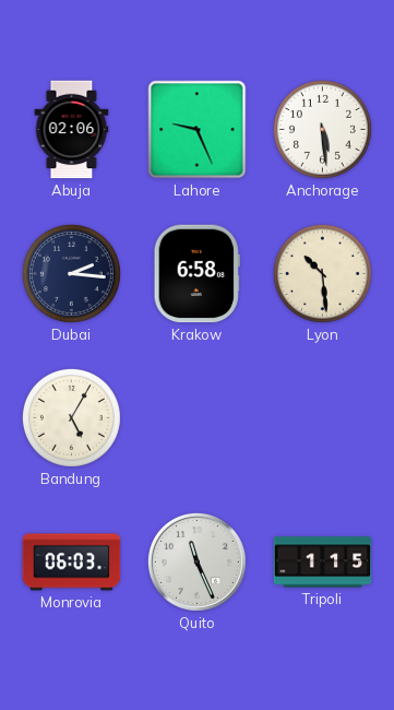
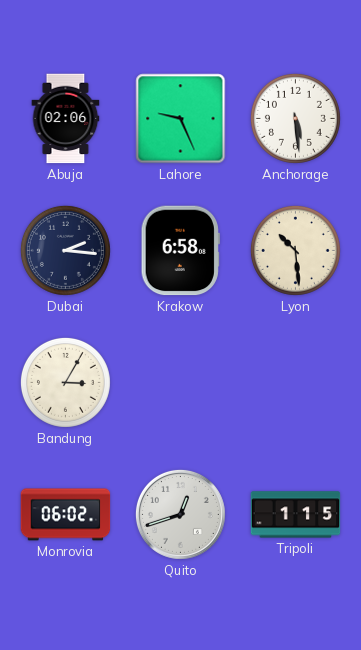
Bandung: 5:05 -> 3:05 (65, 382)
Monrovia: 06:03 -> 06:02 (66, 515)
Quito: 11:26 -> 12:42 (180, 514)
